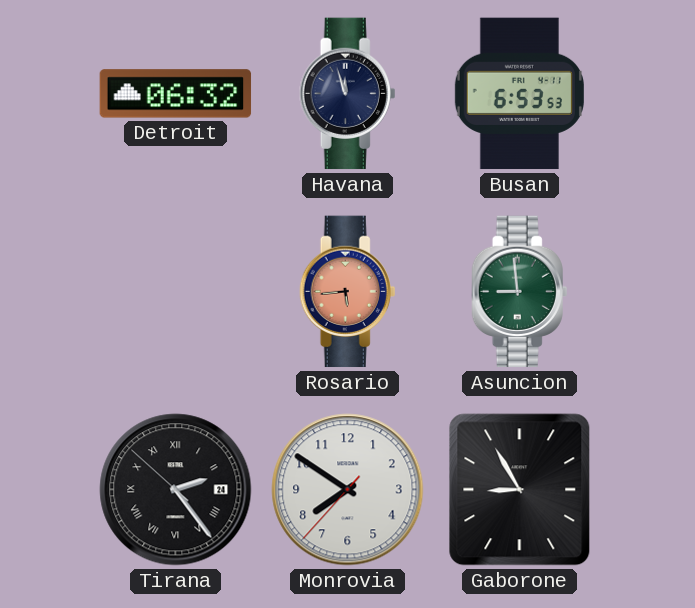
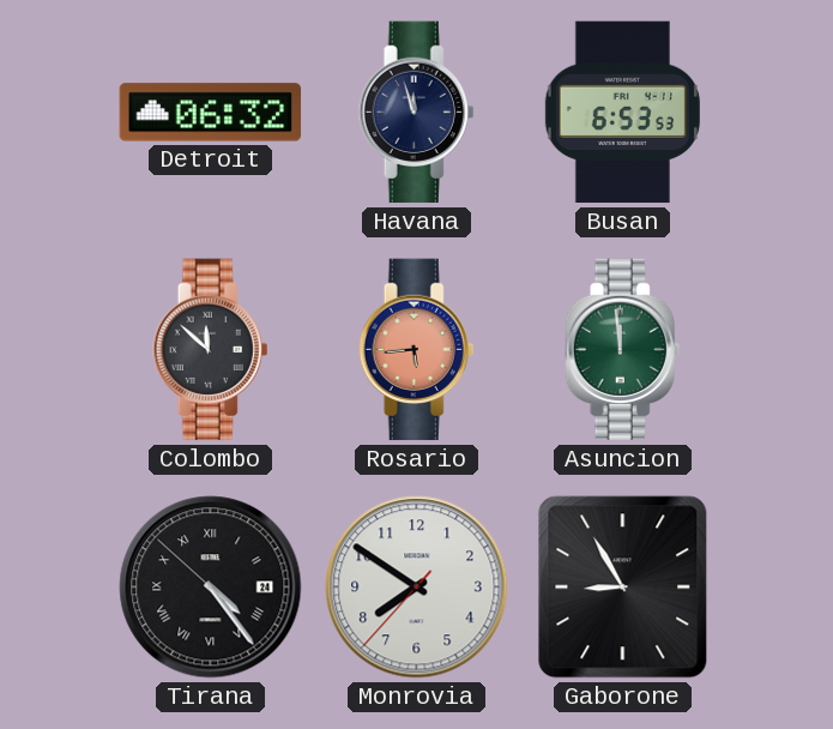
Colombo: none -> 11:52 (211, 350)
Asuncion: 8:59 -> 11:59 (623, 350)
Tirana: 2:23 -> 4:23 (211, 588)
